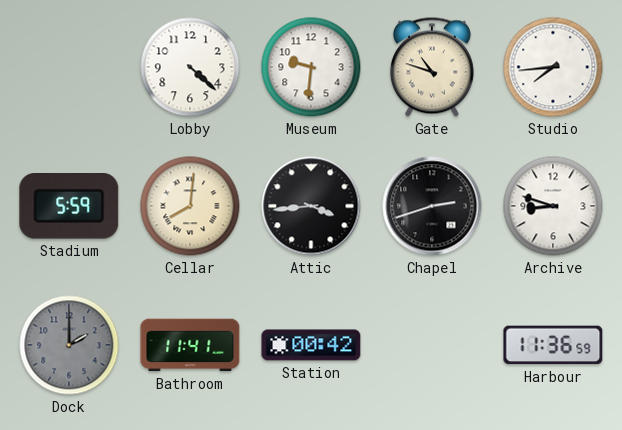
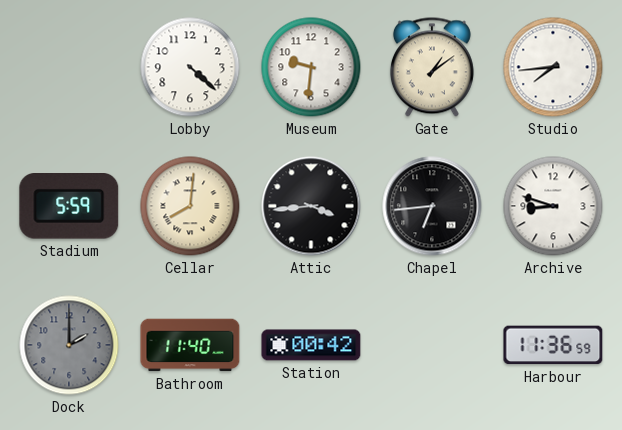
Gate: 10:48 -> 1:09 (432, 67)
Chapel: 2:42 -> 6:44 (432, 206)
Bathroom: 11:41 -> 11:40 (190, 345)
